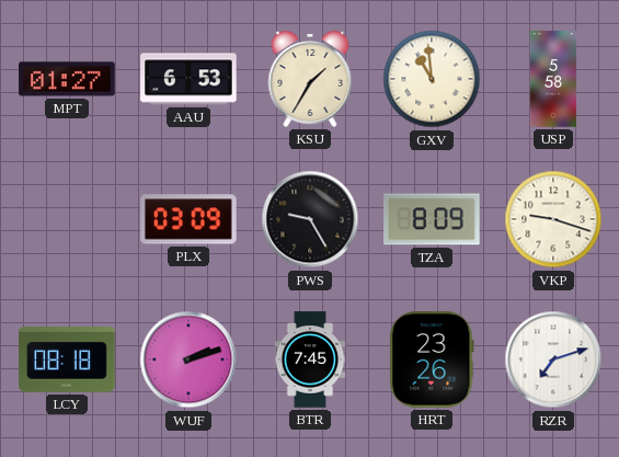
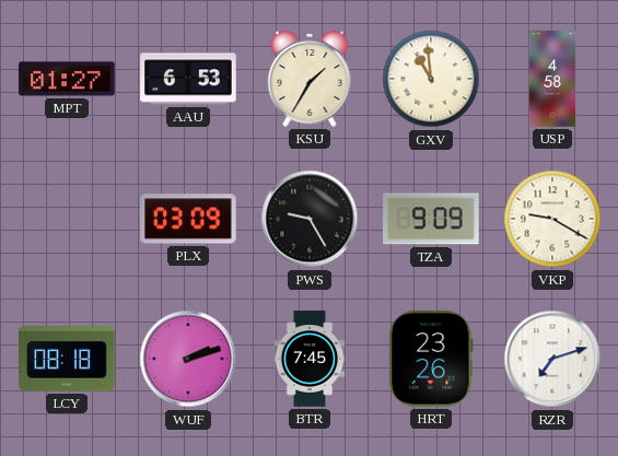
USP: 5:58 -> 4:58 (552, 79)
TZA: 8:09 -> 9:09 (431, 219)
VKP: 9:18 -> 9:20 (552, 219)
